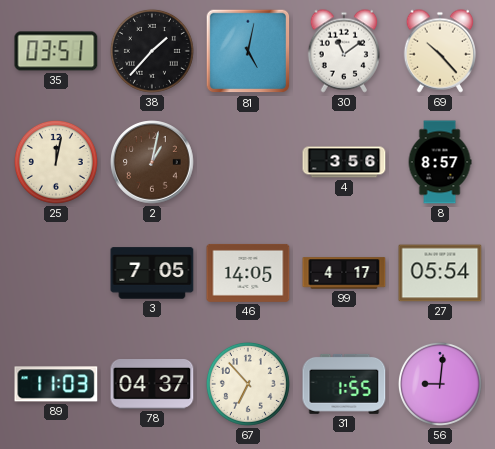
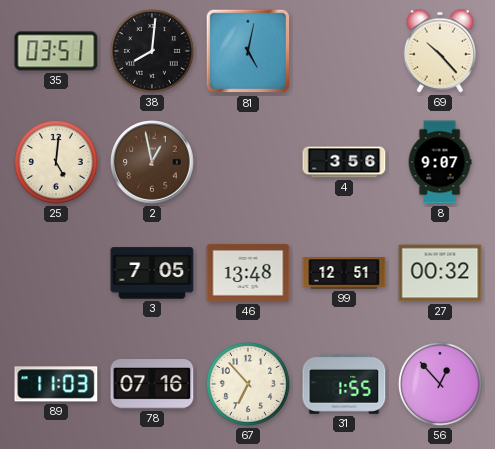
38: 1:37 -> 8:01 (152, 51)
30: 11:09 -> none (344, 51)
25: 12:02 -> 5:01 (56, 162)
2: 1:02 -> 12:58 (152, 162)
8: 8:57 -> 9:07 (440, 162)
46: 14:05 -> 13:48 (248, 273)
99: 4:17 -> 12:51 (344, 273)
27: 05:54 -> 00:32 (440, 273)
78: 04:37 -> 07:16 (152, 385)
56: 9:01 -> 12:53 (440, 384)
